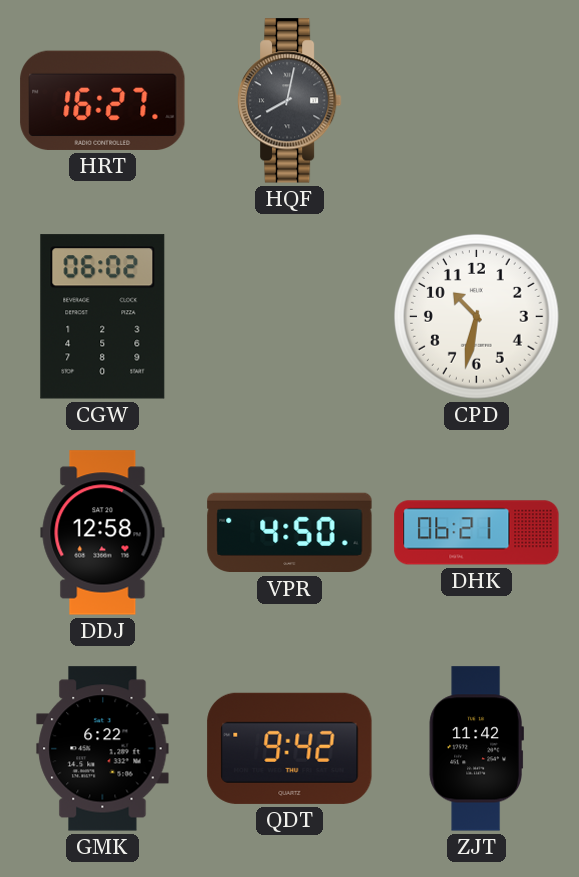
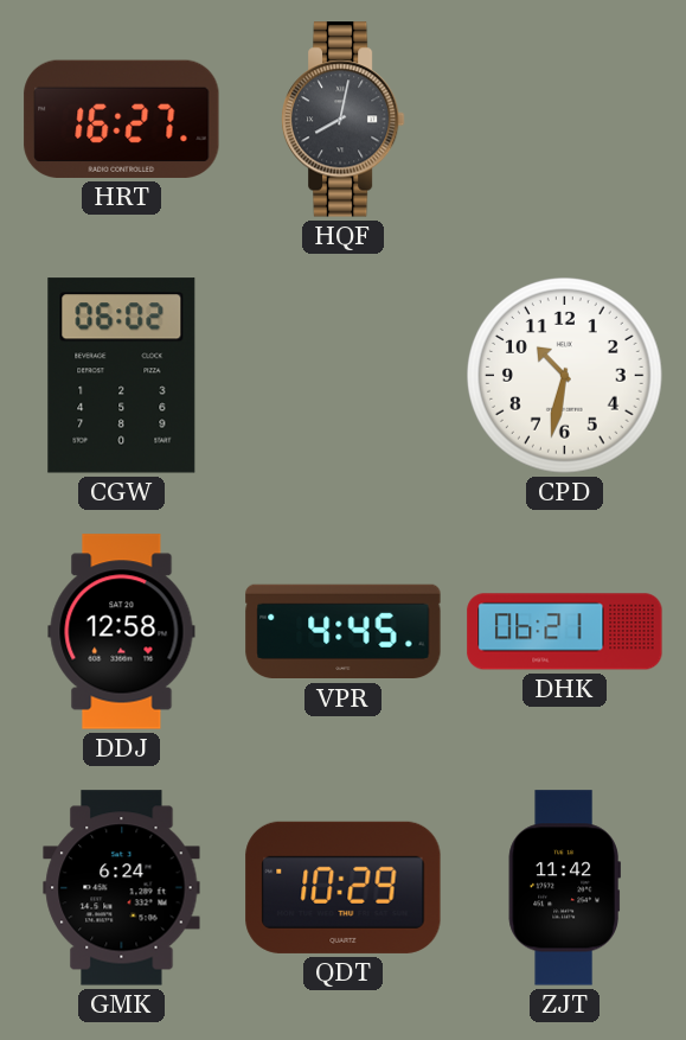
VPR: 4:50 -> 4:45 (344, 632)
GMK: 6:22 -> 6:24 (122, 888)
QDT: 9:42 -> 10:29 (344, 887)
